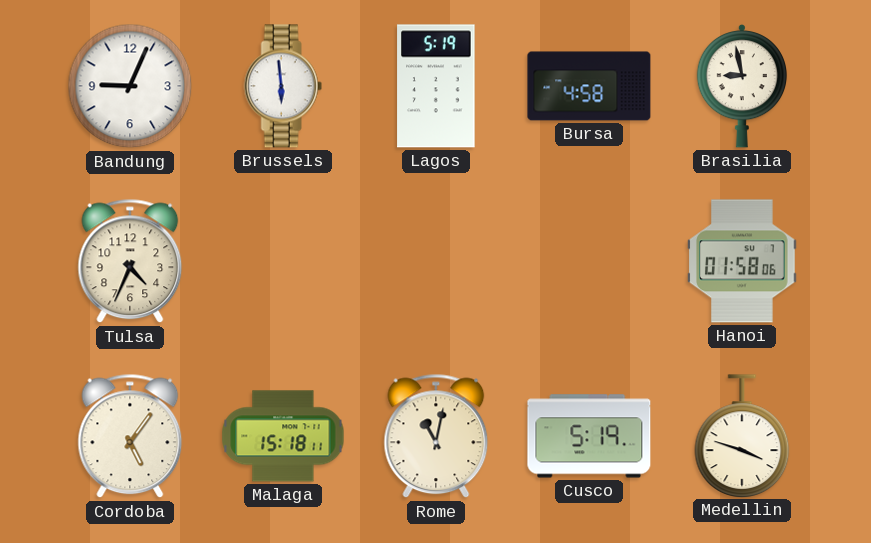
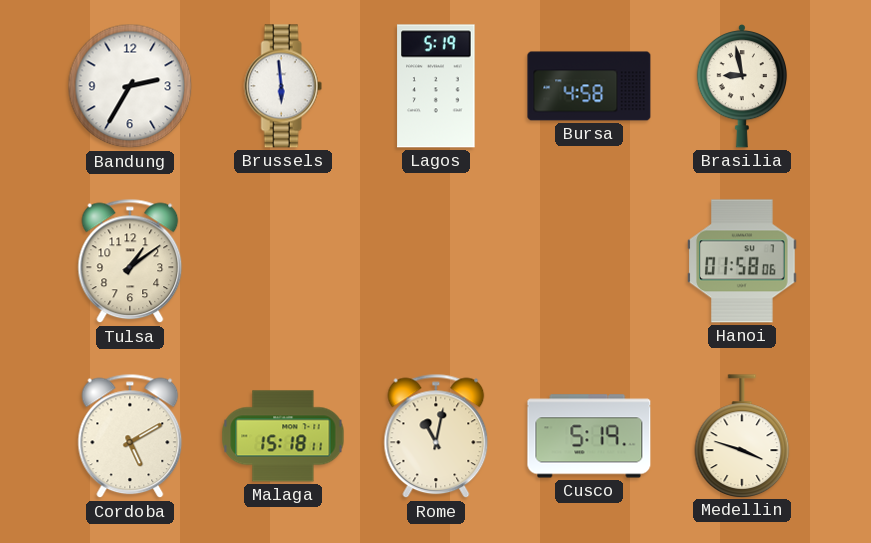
Bandung: 9:04 -> 2:35 (130, 86)
Tulsa: 4:34 -> 1:09 (130, 261)
Cordoba: 5:06 -> 5:10 (130, 436)
